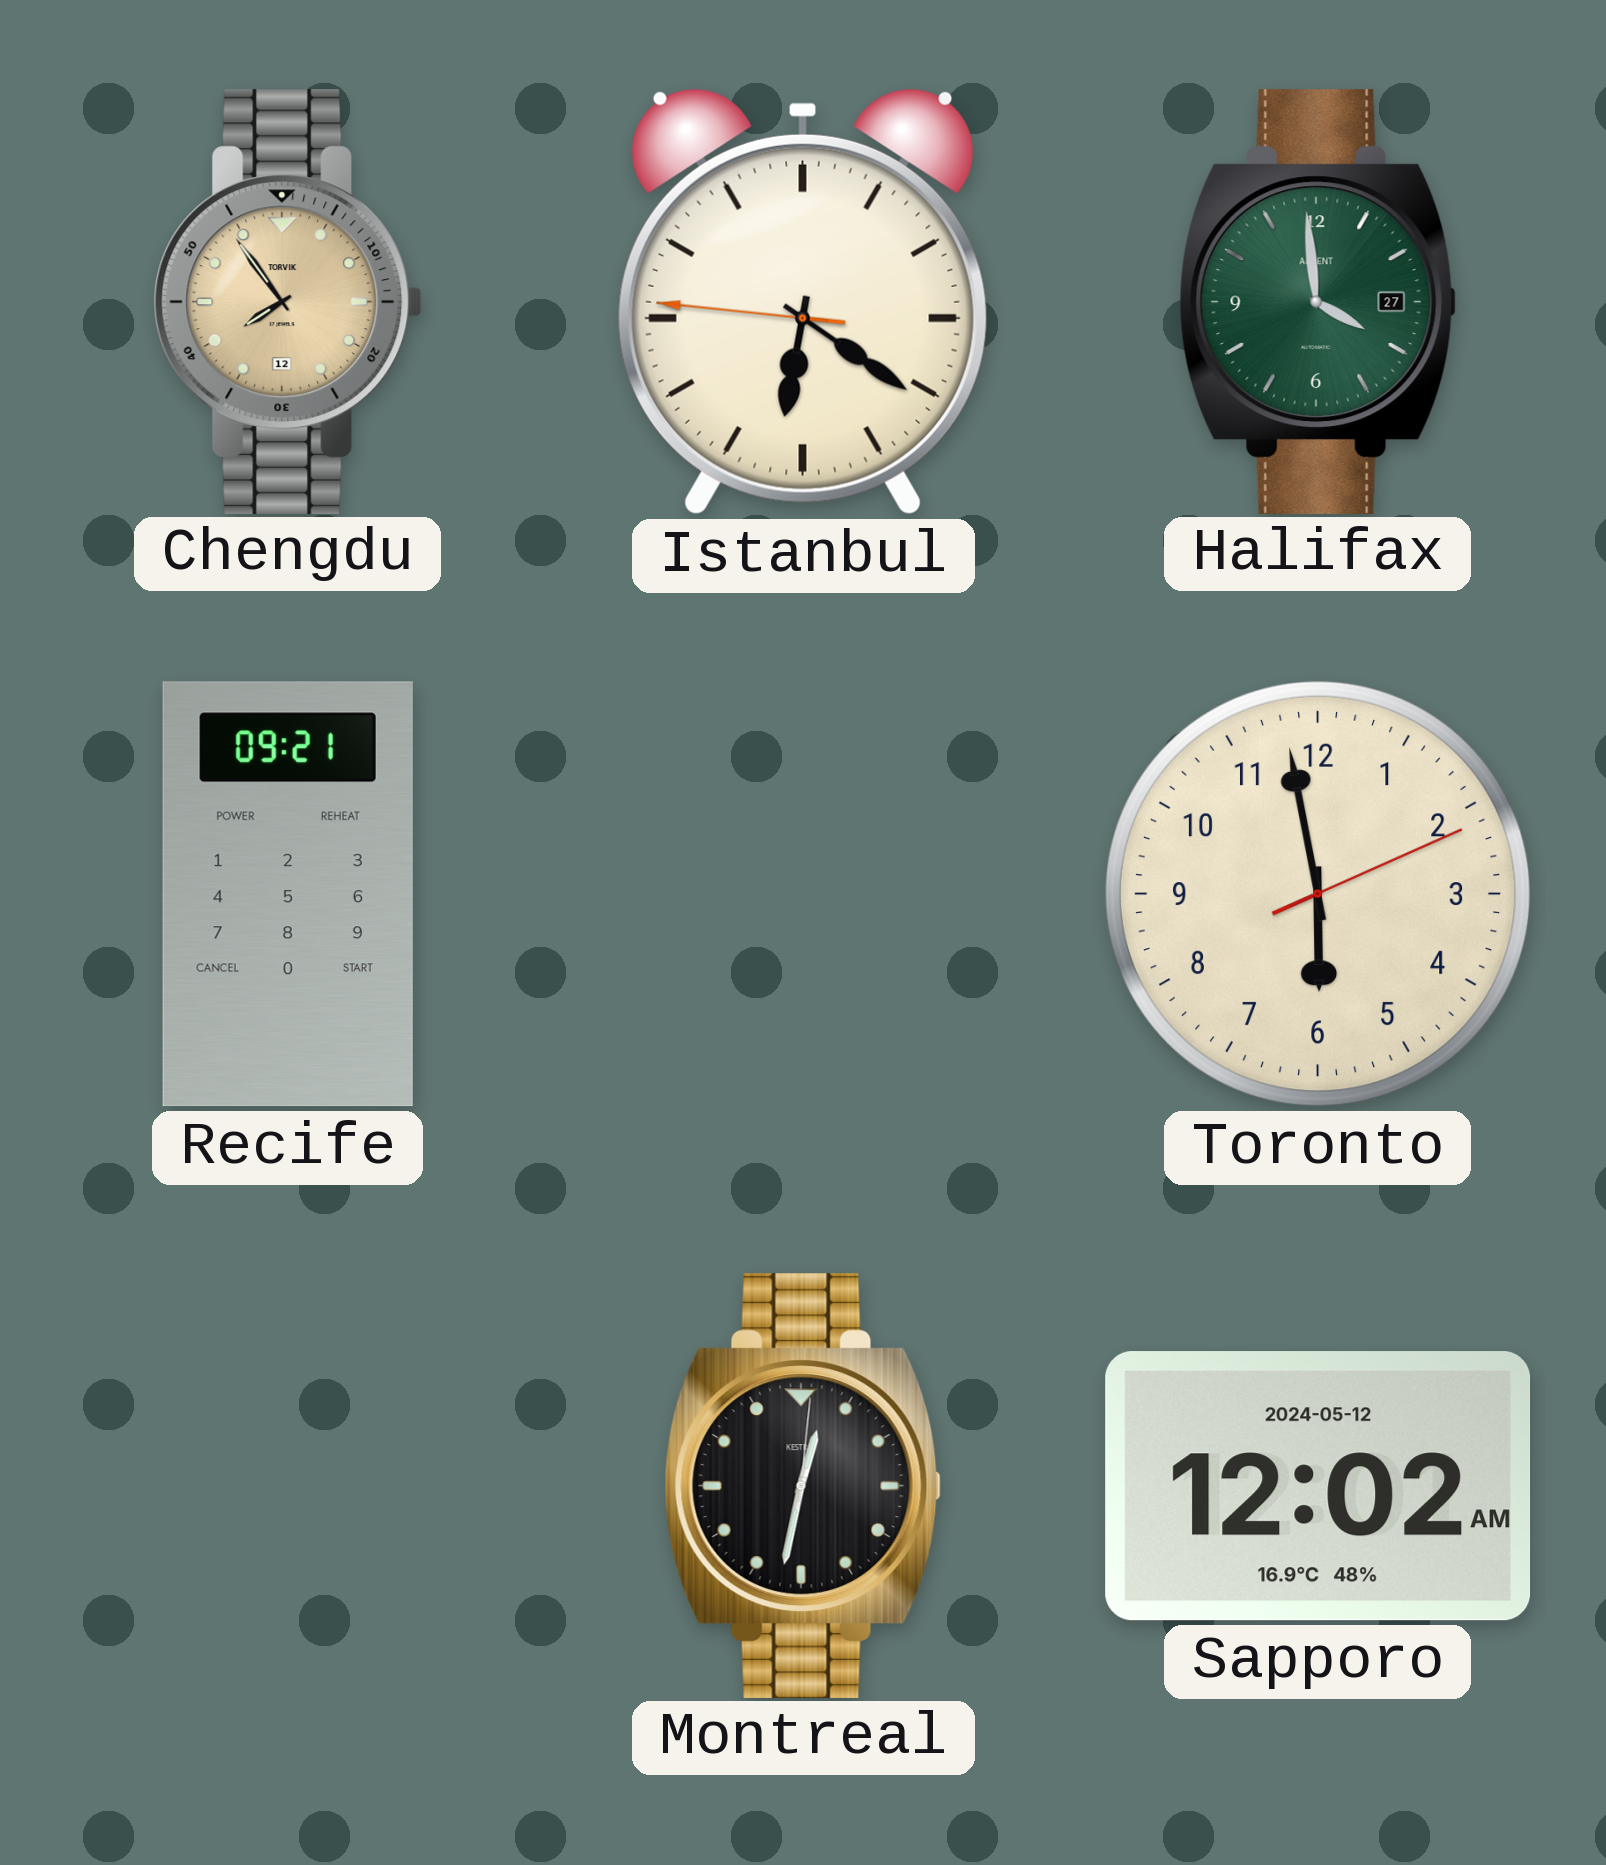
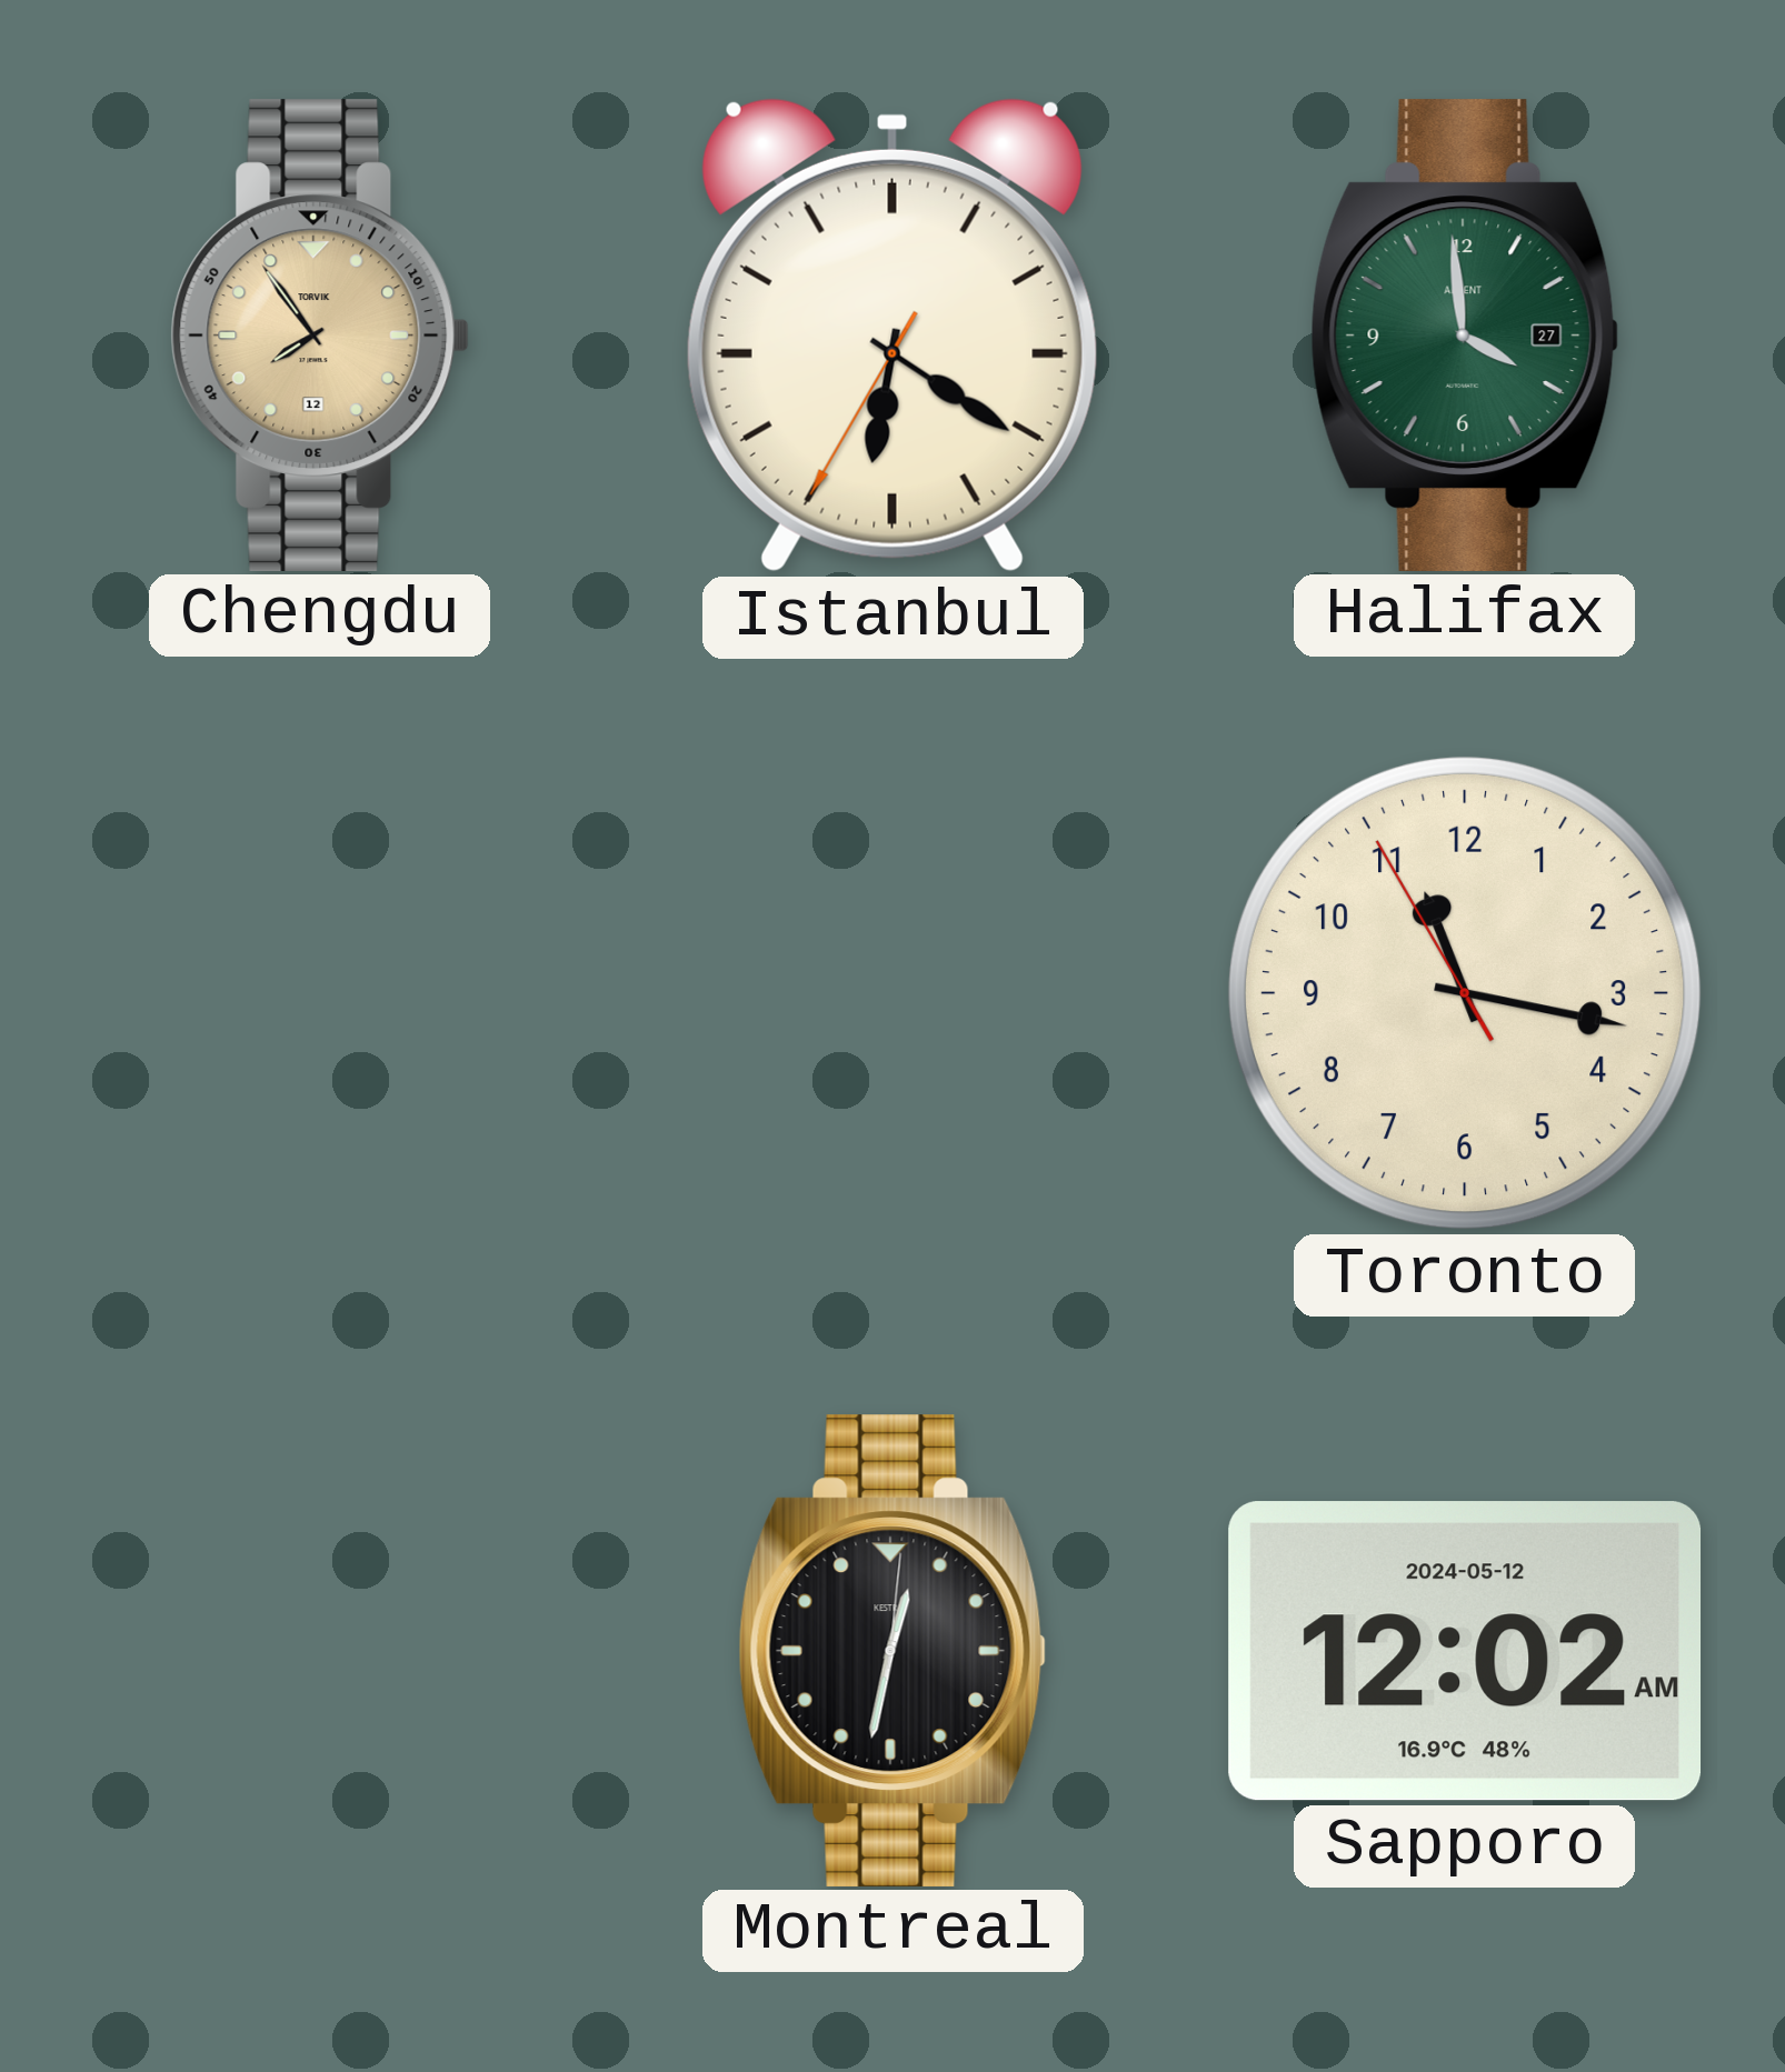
Istanbul: 6:20:46 -> 6:20:35 (892, 336)
Recife: 09:21 -> none (288, 894)
Toronto: 5:58 -> 11:16 (1465, 993)
